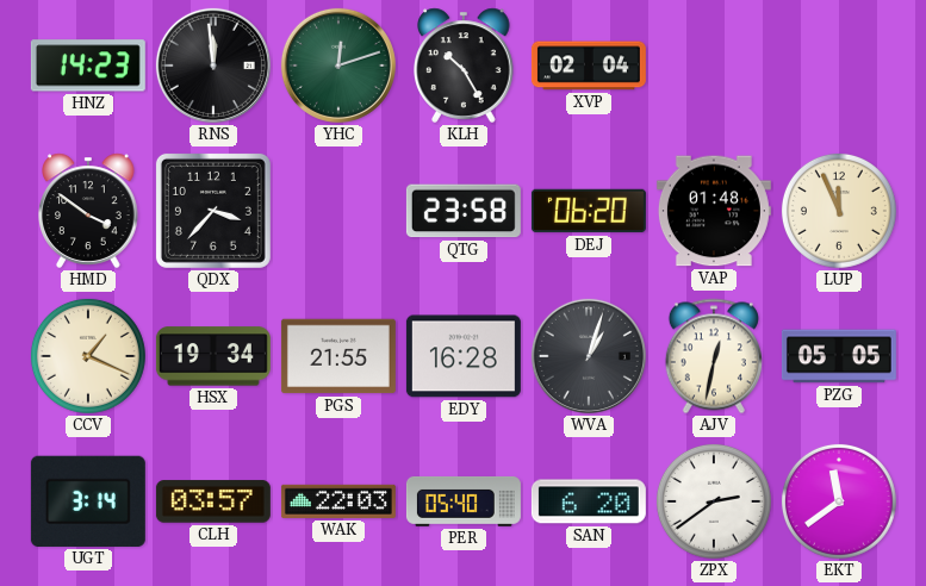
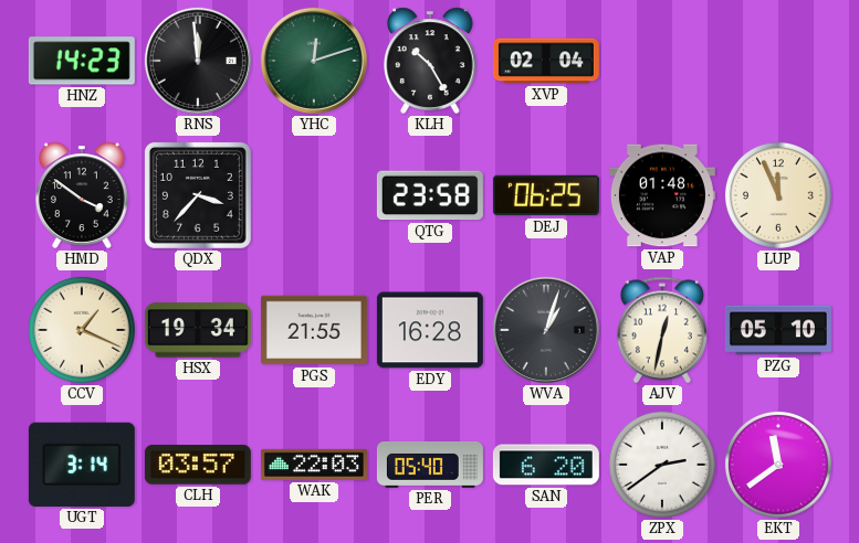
DEJ: 06:20 -> 06:25 (546, 195)
PZG: 05:05 -> 05:10 (778, 330)
